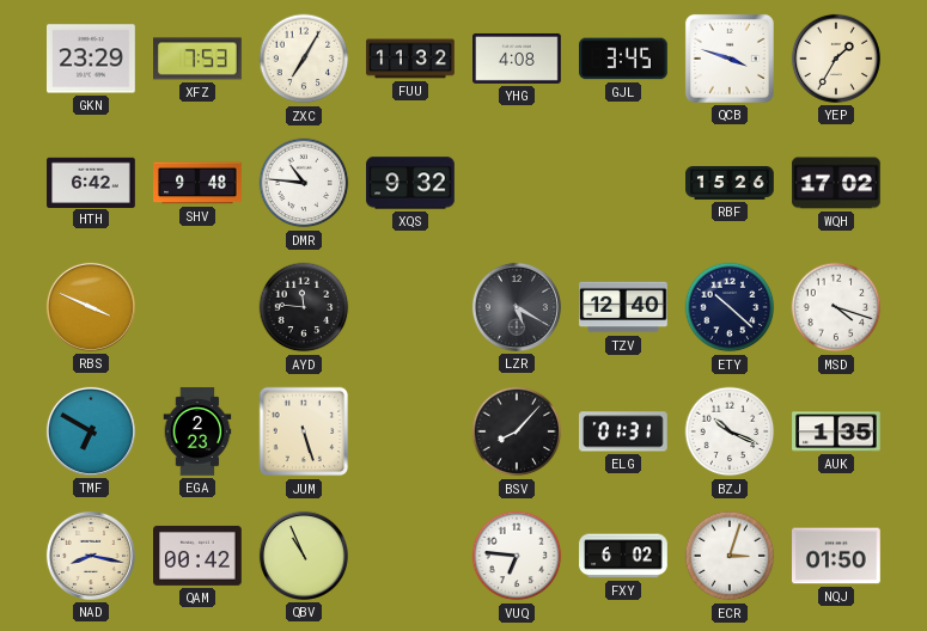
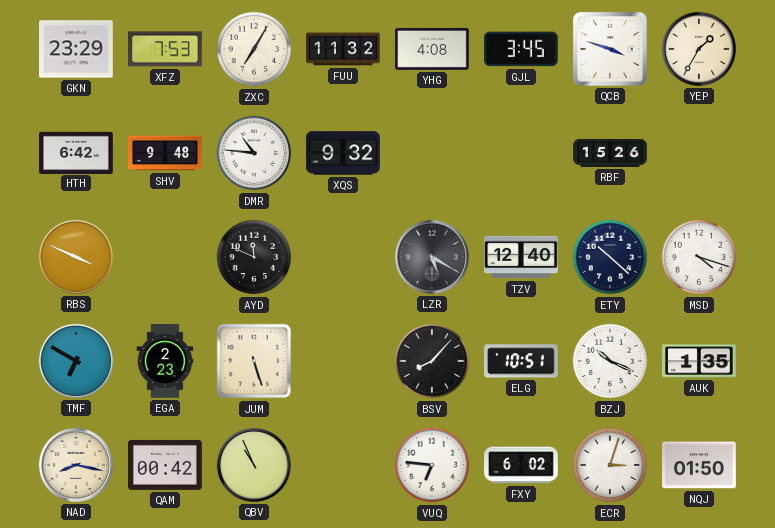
WQH: 17:02 -> none (836, 183)
AYD: 11:46 -> 11:49 (254, 257)
ELG: 01:31 -> 10:51 (522, 361)
